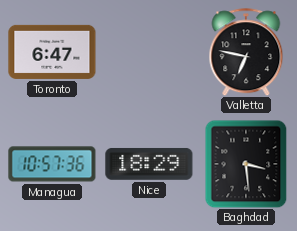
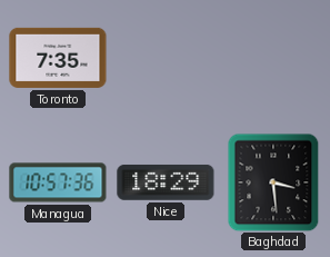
Toronto: 6:47 -> 7:35 (58, 58)
Valletta: 6:47 -> none (246, 52)
